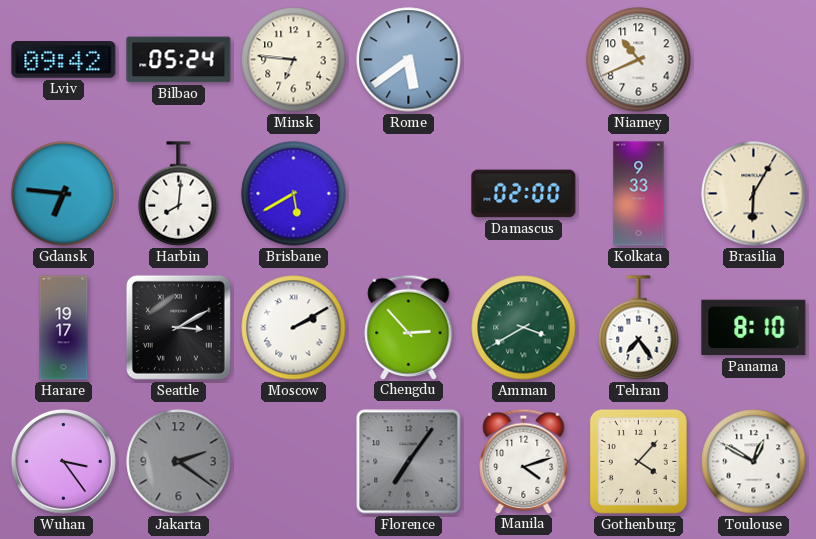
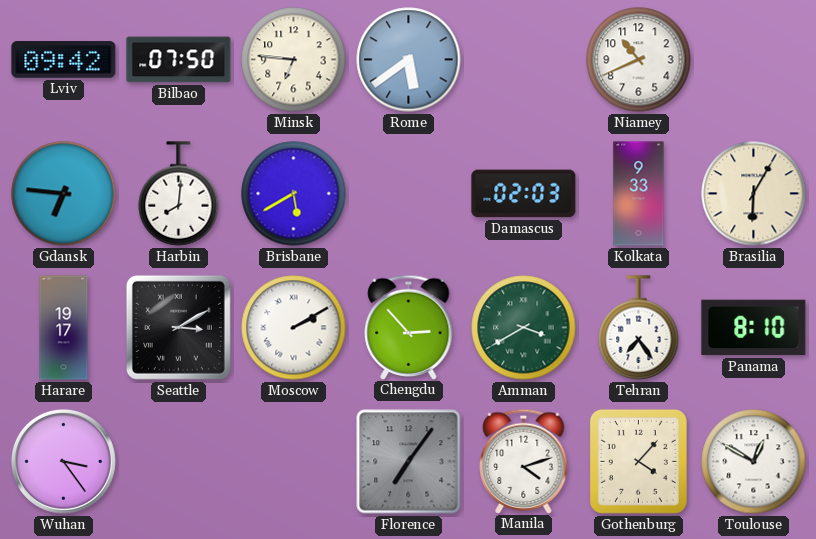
Bilbao: 05:24 -> 07:50 (179, 60)
Damascus: 02:00 -> 02:03 (524, 194)
Jakarta: 2:21 -> none (179, 462)
